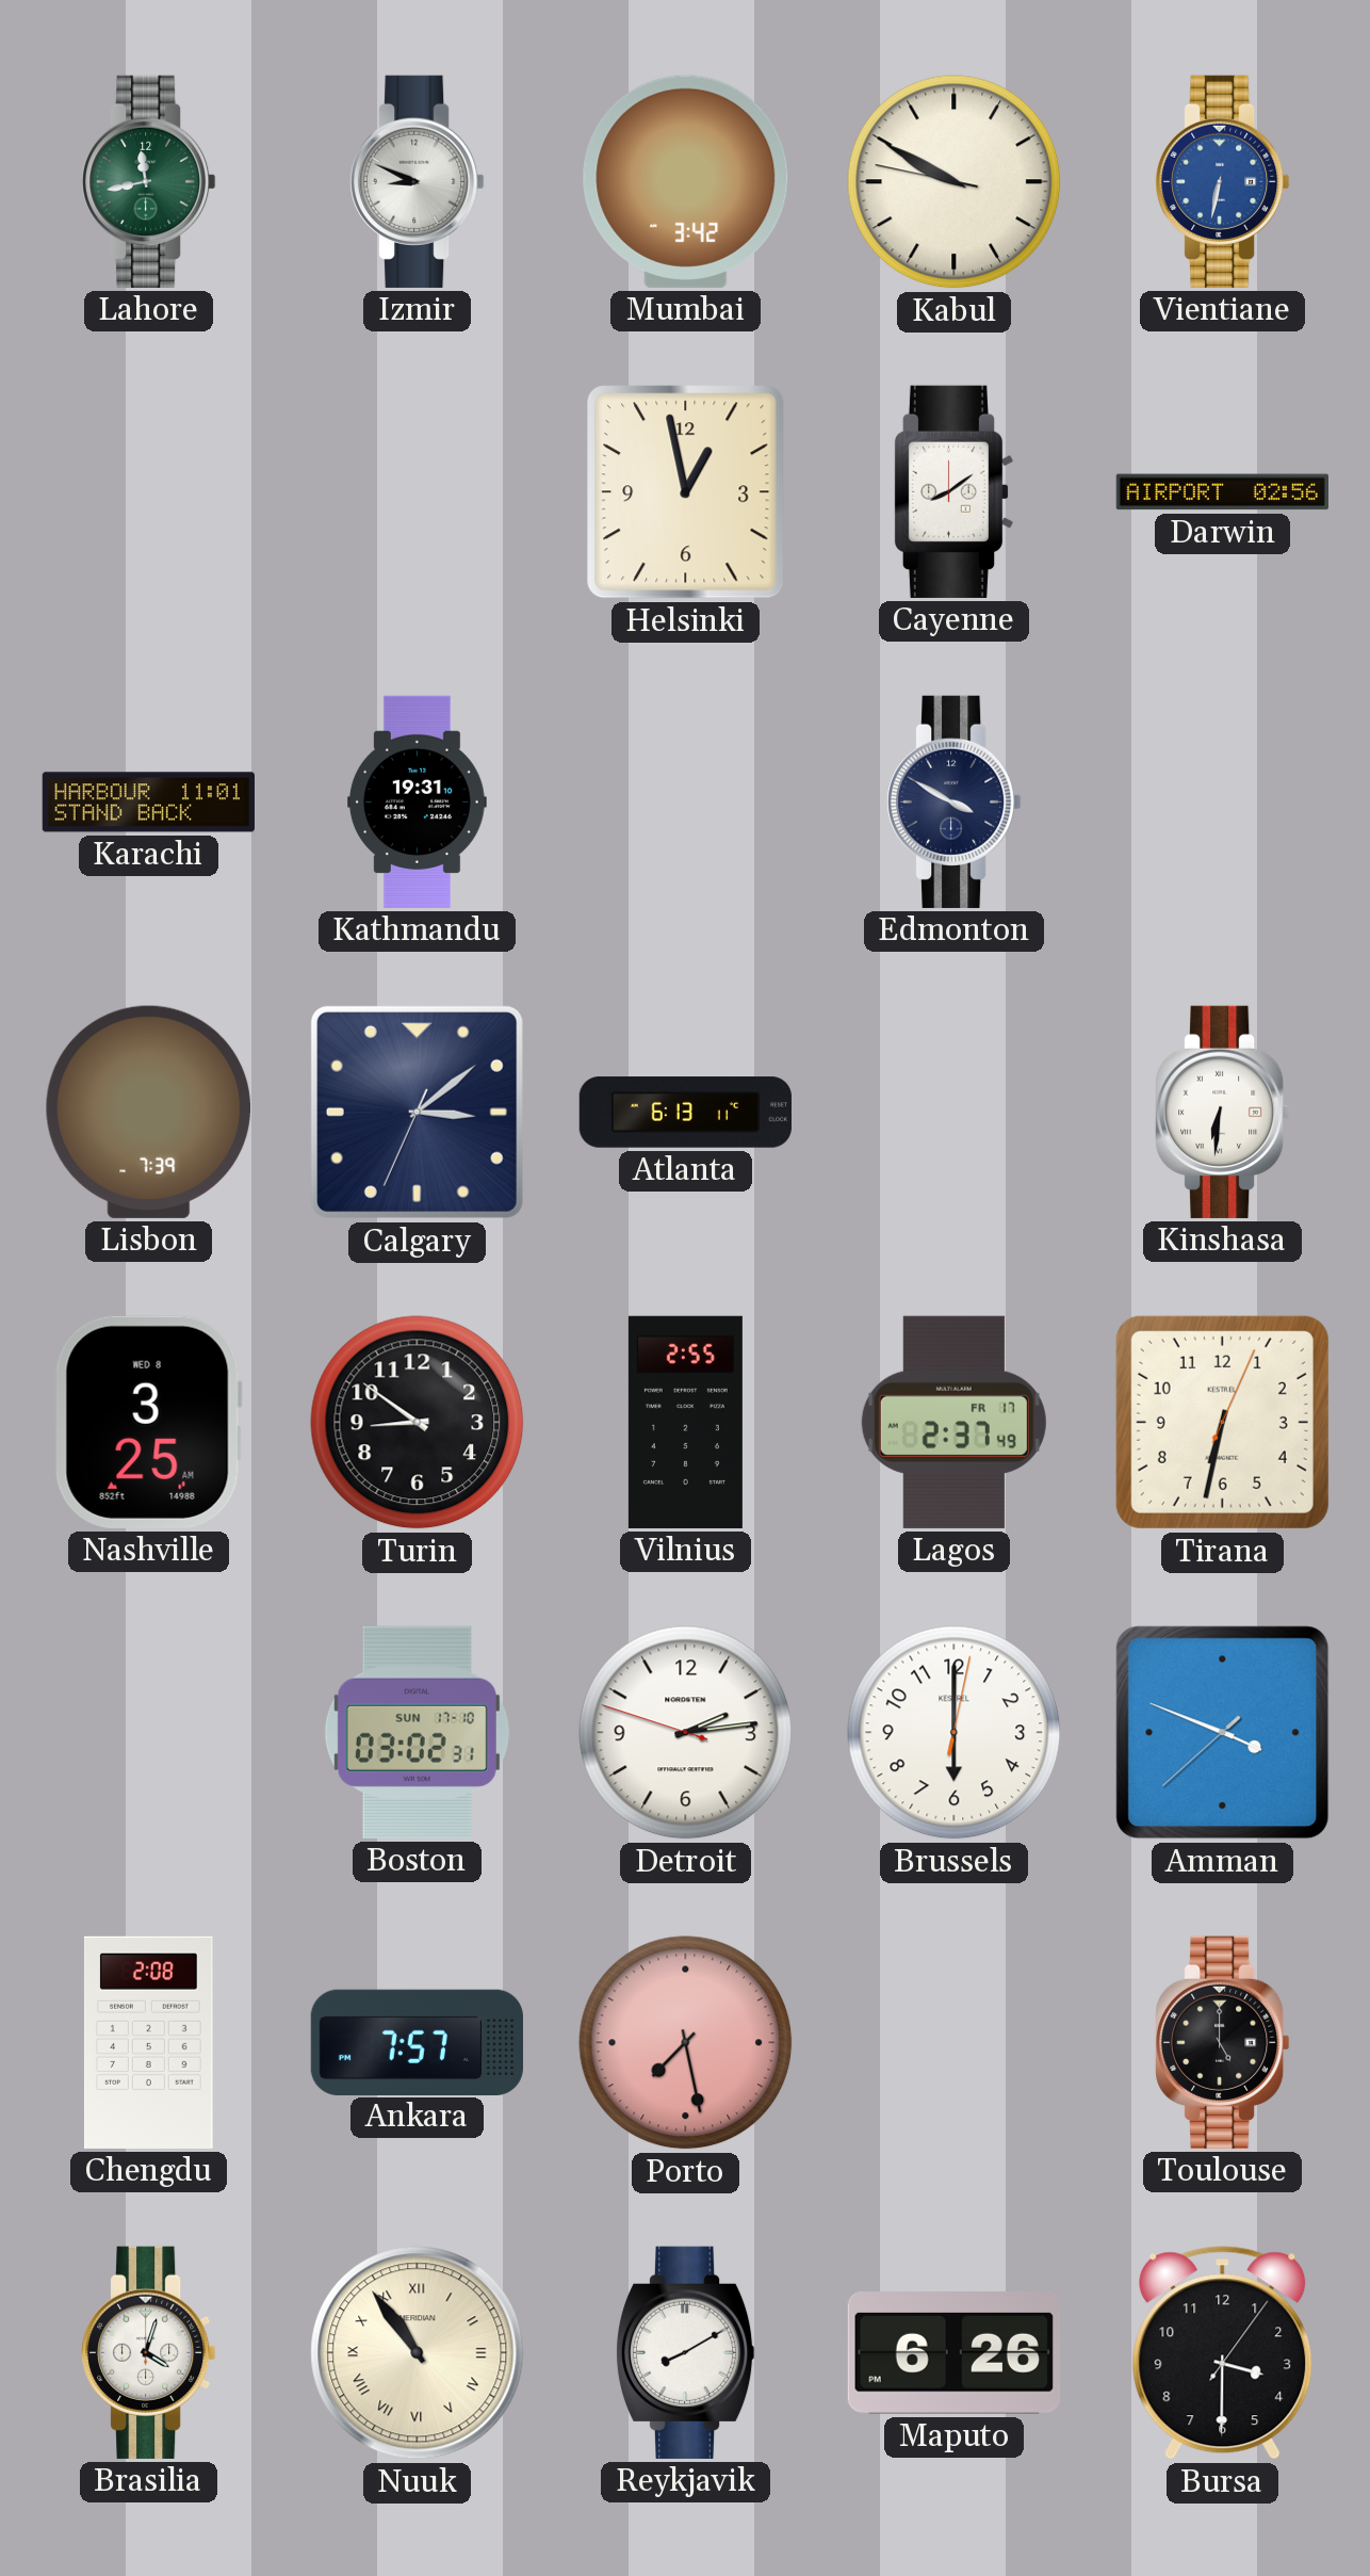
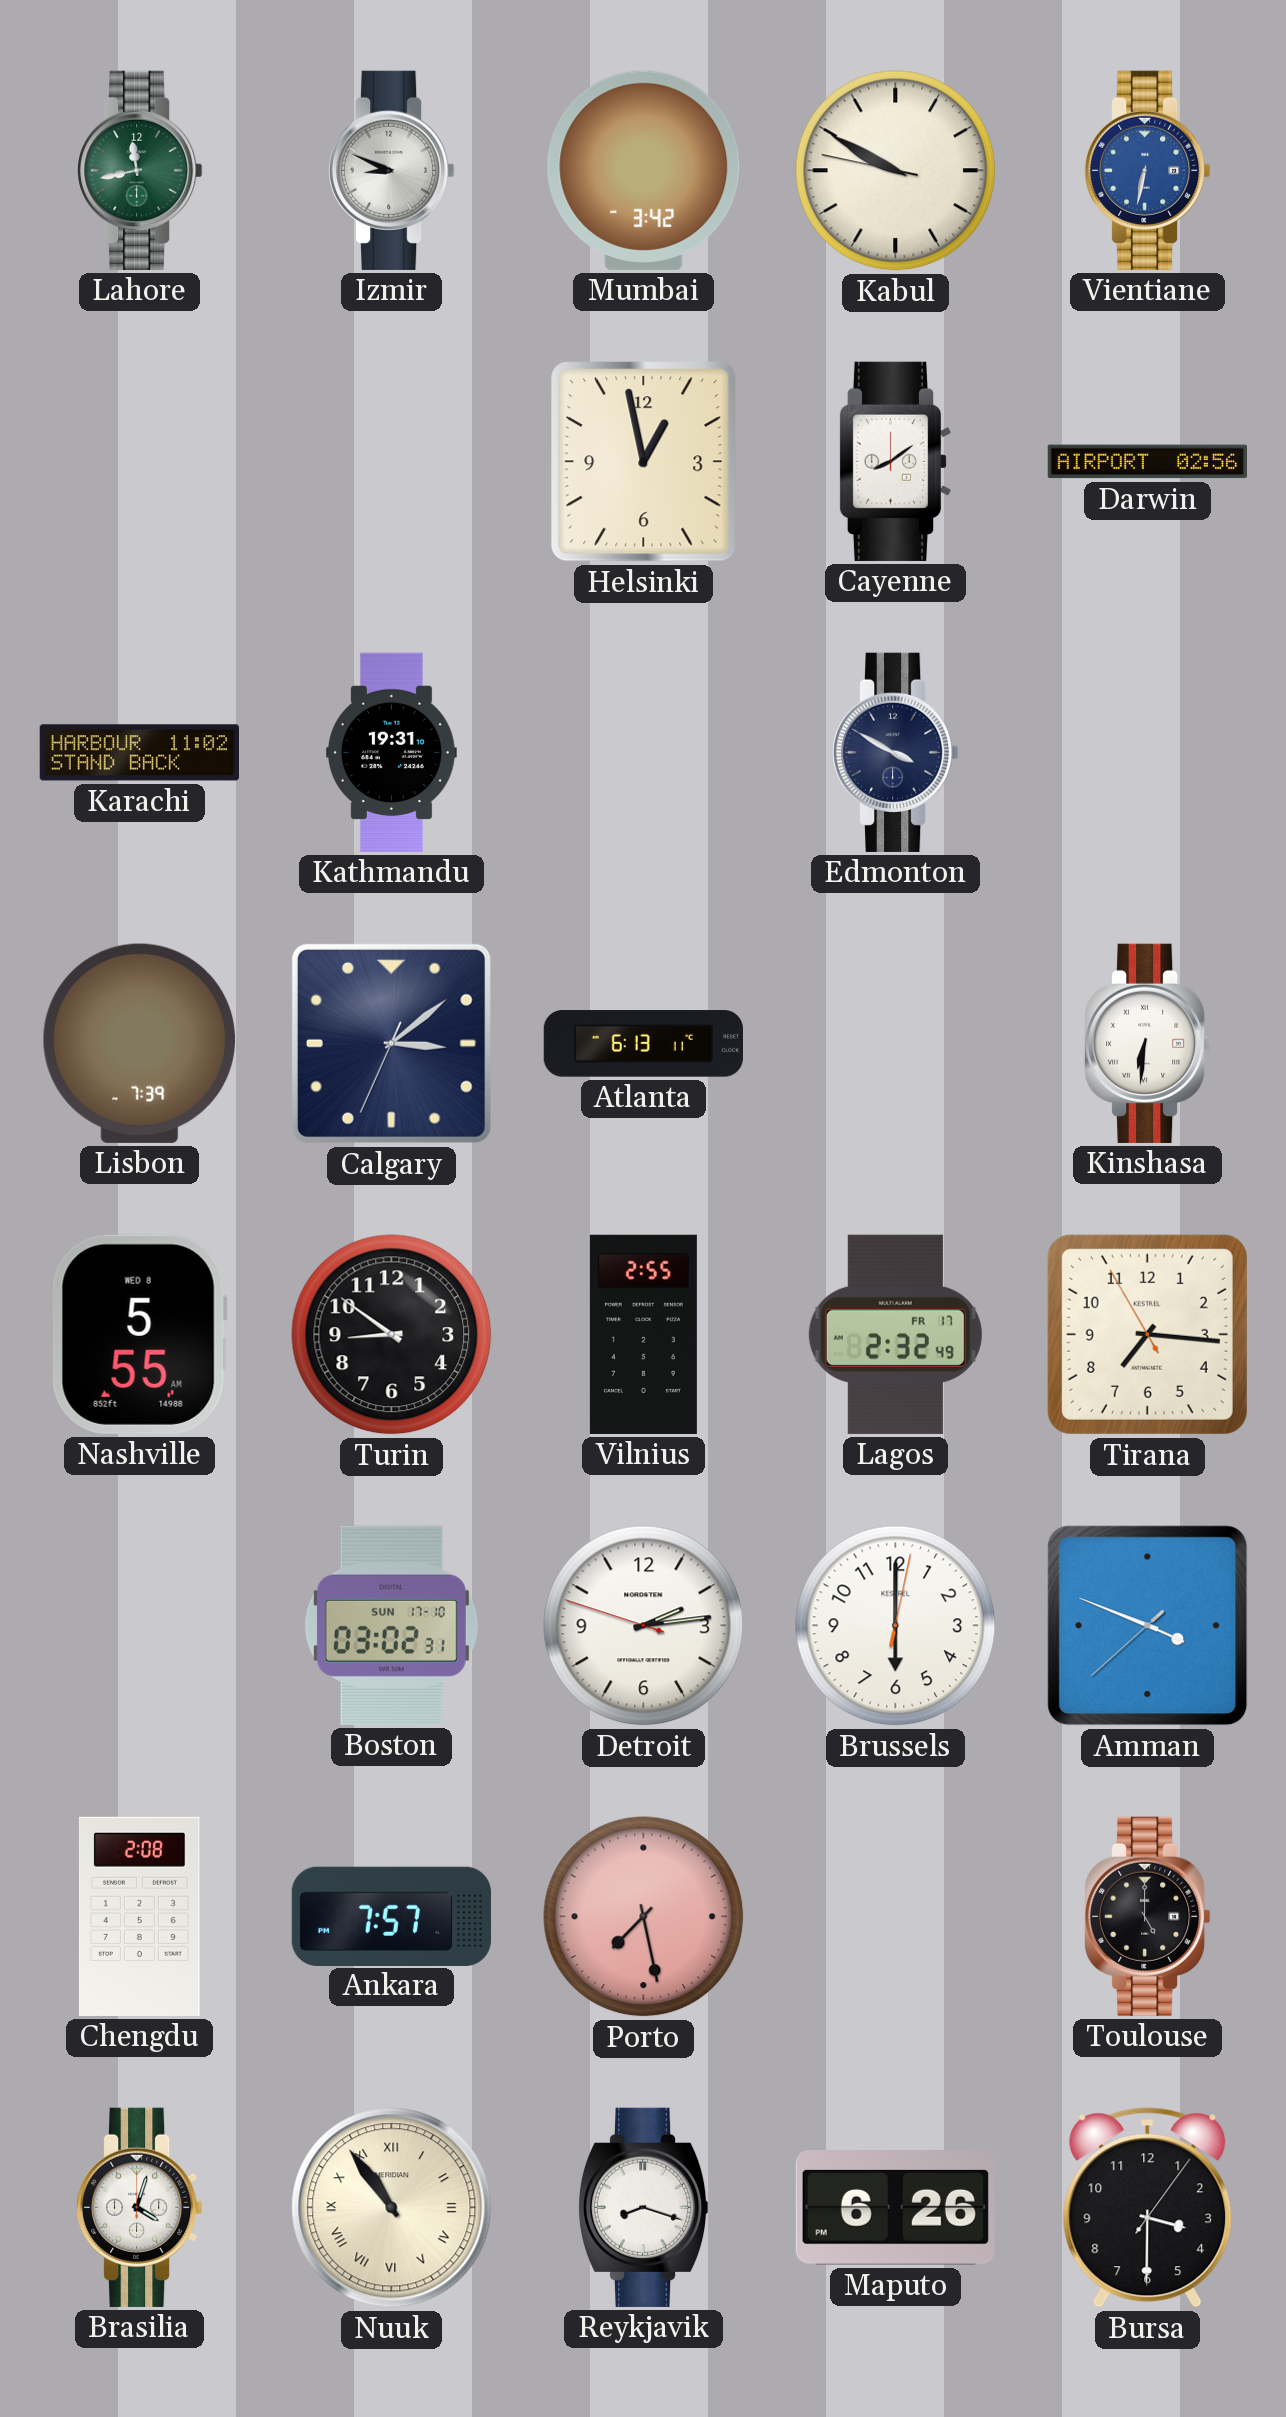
Karachi: 11:01 -> 11:02 (139, 753)
Nashville: 3:25 -> 5:55 (139, 1334)
Lagos: 2:37 -> 2:32 (895, 1334)
Tirana: 6:32 -> 7:15 (1147, 1334)
Reykjavik: 8:10 -> 8:18 (643, 2207)
